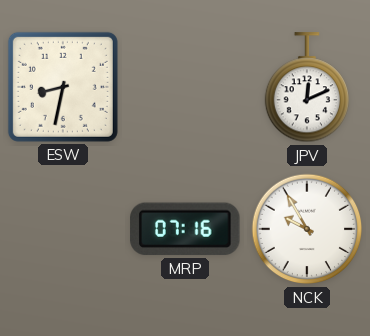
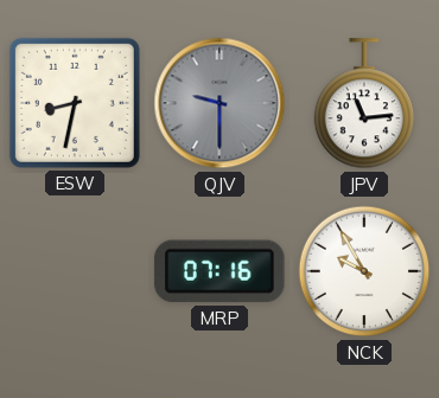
QJV: none -> 9:30 (220, 103)
JPV: 12:11 -> 11:14 (363, 104)
